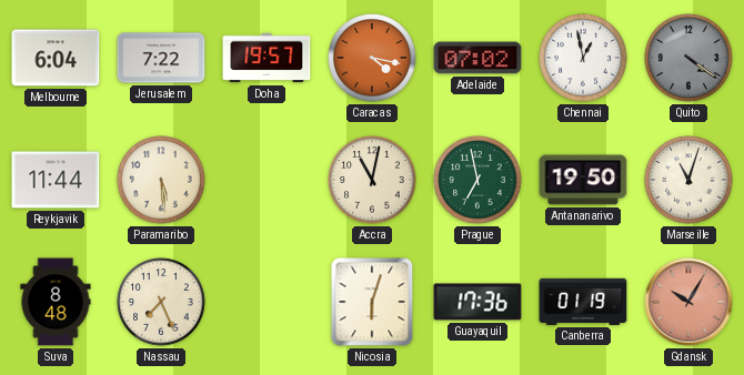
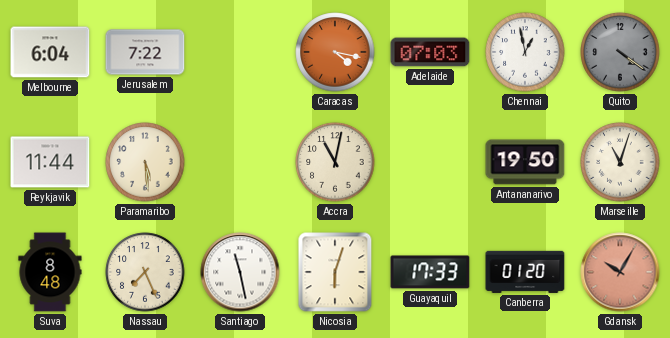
Doha: 19:57 -> none (267, 58)
Adelaide: 07:02 -> 07:03 (430, 52)
Prague: 6:58 -> none (477, 180)
Santiago: none -> 11:28 (240, 272)
Guayaquil: 17:36 -> 17:33 (430, 272)
Canberra: 01:19 -> 01:20 (525, 272)
